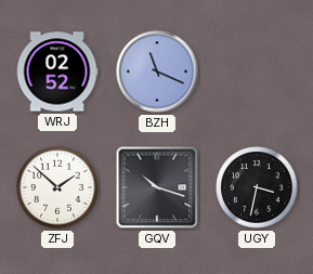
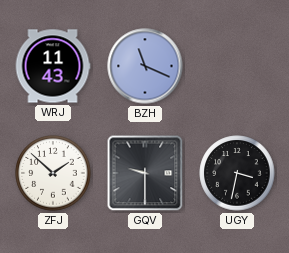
WRJ: 02:52 -> 11:43 (53, 66)
GQV: 10:18 -> 9:30 (145, 173)
